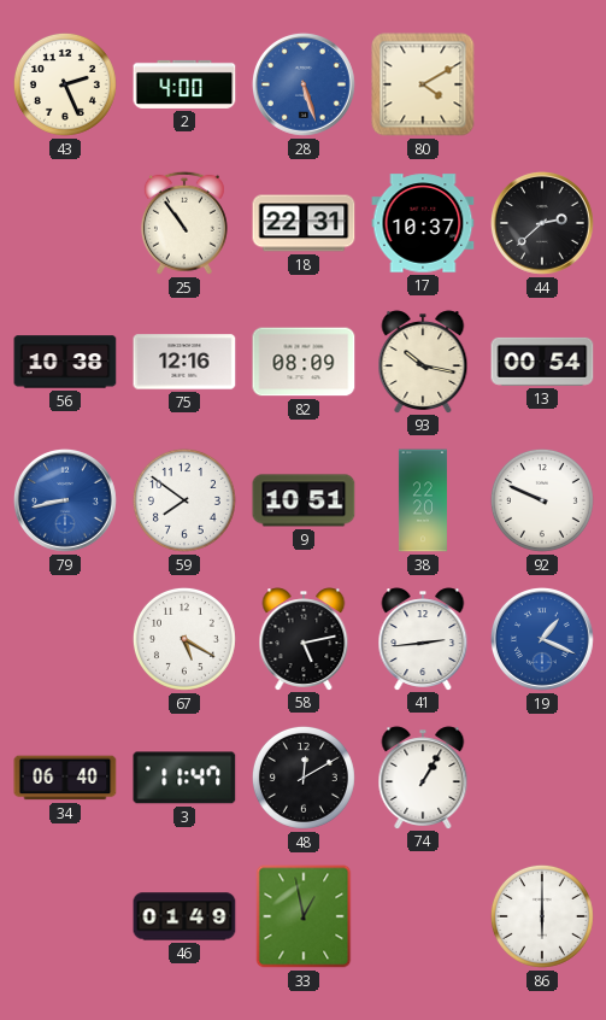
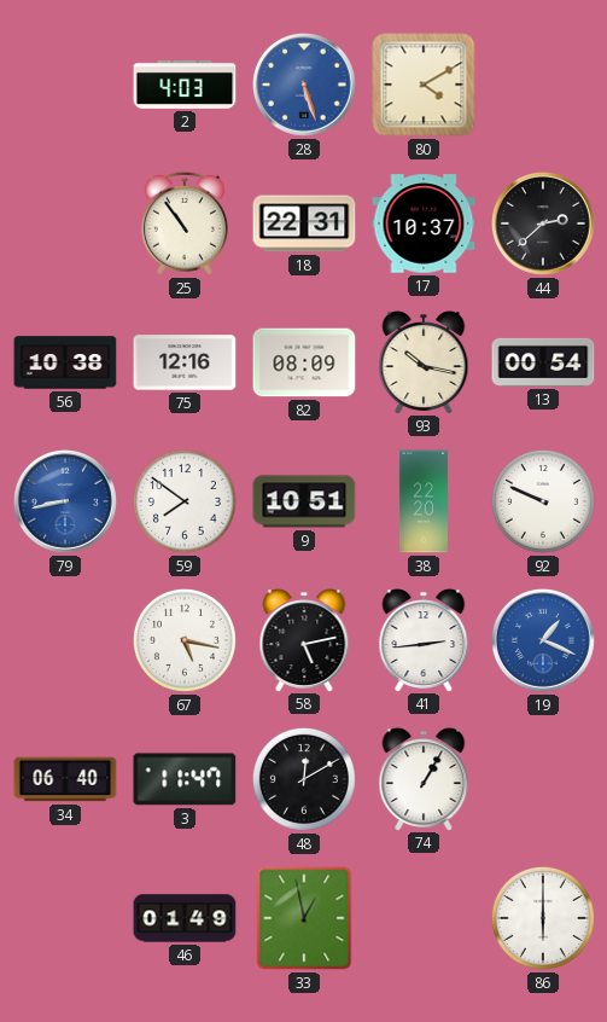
43: 2:26 -> none (65, 84)
2: 4:00 -> 4:03 (185, 85)
67: 5:20 -> 5:17 (185, 640)
